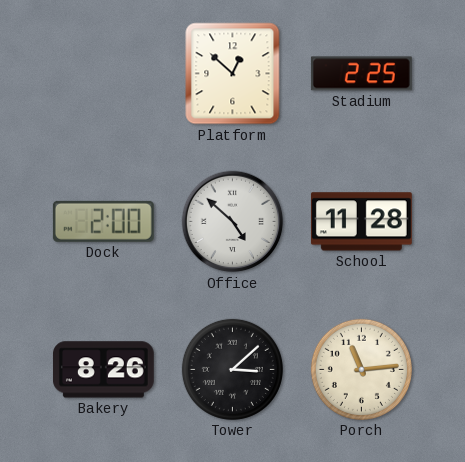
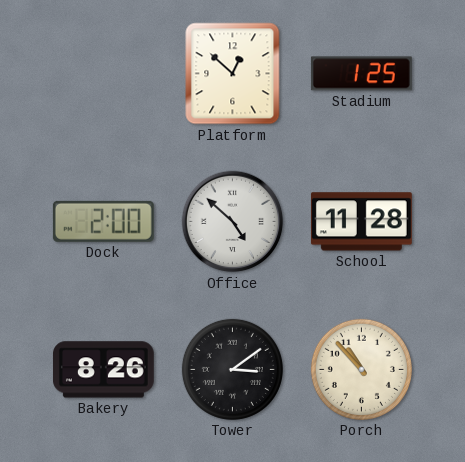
Stadium: 2:25 -> 1:25 (361, 74)
Tower: 3:08 -> 3:09 (232, 369)
Porch: 11:14 -> 10:53 (361, 369)
